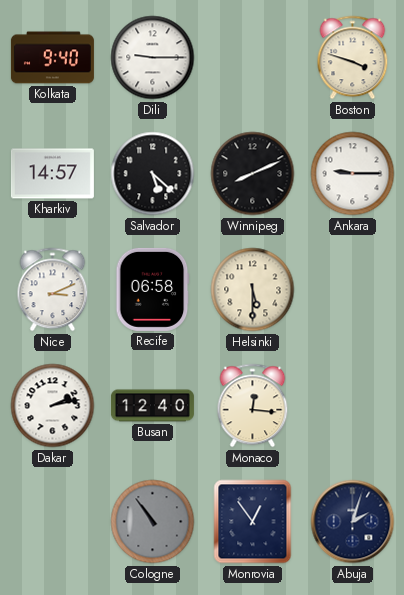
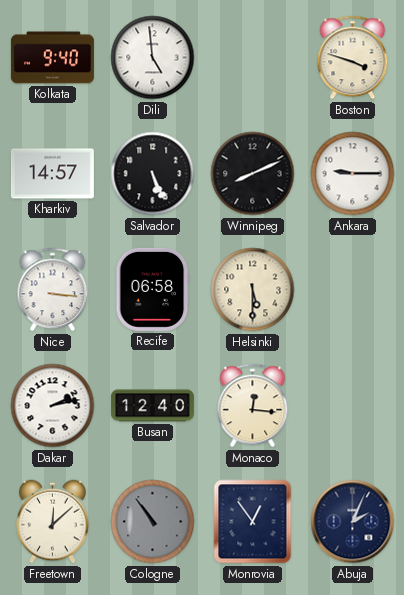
Dili: 9:15 -> 4:59 (153, 58)
Salvador: 5:22 -> 5:26 (153, 174)
Nice: 3:11 -> 3:16 (53, 290)
Freetown: none -> 12:08 (53, 522)
Abuja: 2:03 -> 2:04 (353, 522)
